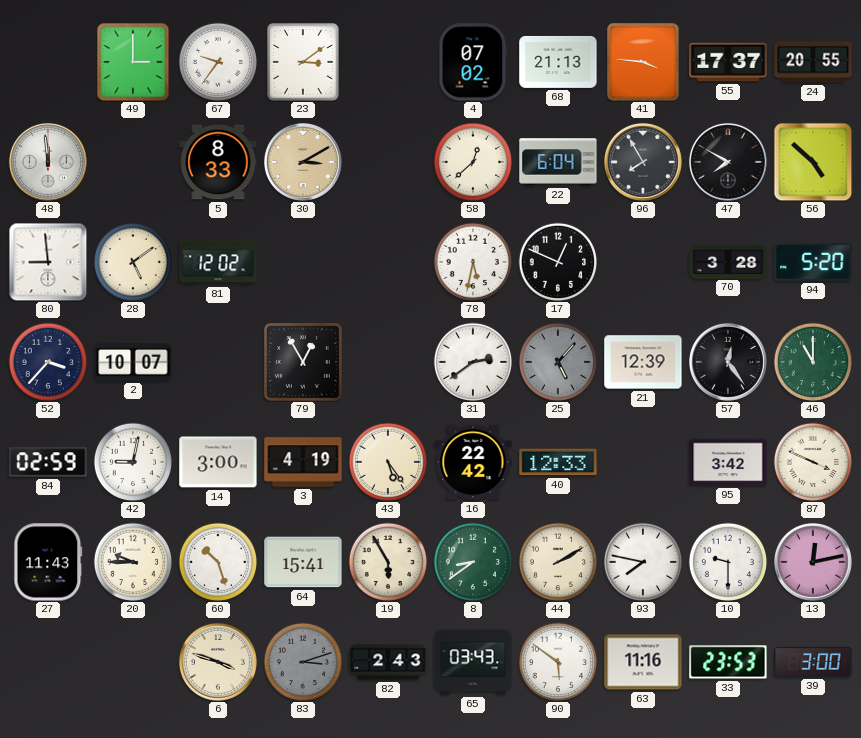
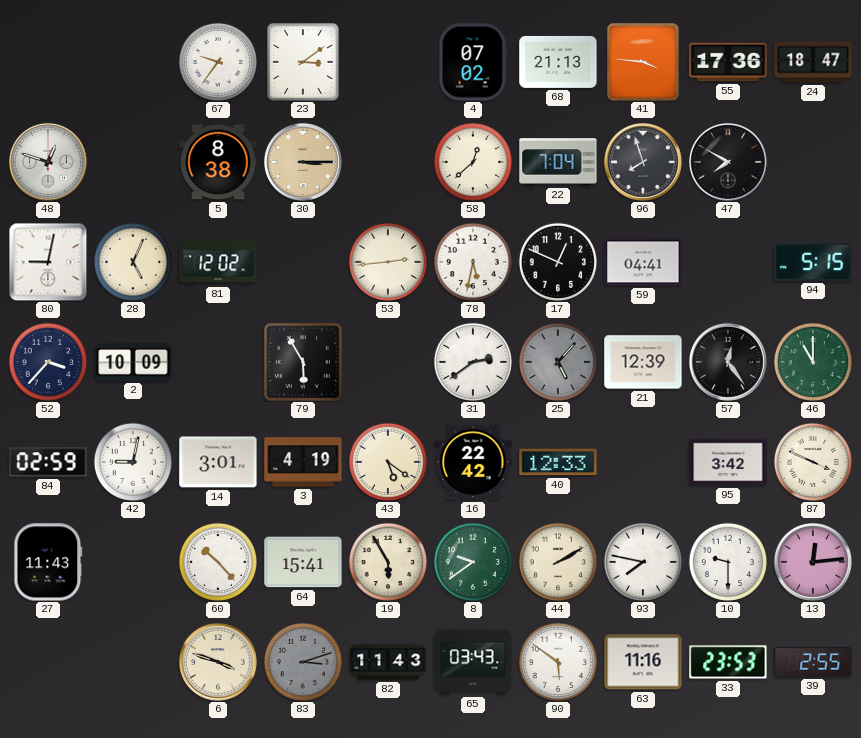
49: 3:00 -> none (133, 62)
55: 17:37 -> 17:36 (728, 62)
24: 20:55 -> 18:47 (813, 62)
48: 11:59 -> 12:48 (48, 162)
5: 8:33 -> 8:38 (218, 162)
30: 3:10 -> 3:15 (303, 162)
22: 6:04 -> 7:04 (558, 162)
96: 7:55 -> 7:57 (643, 162)
56: 4:52 -> none (813, 162)
80: 8:59 -> 9:02 (48, 262)
28: 5:09 -> 5:04 (132, 261)
53: none -> 2:44 (387, 261)
59: none -> 04:41 (643, 262)
70: 3:28 -> none (728, 261)
94: 5:20 -> 5:15 (813, 262)
2: 10:07 -> 10:09 (133, 362)
79: 12:55 -> 5:55 (304, 363)
14: 3:00 -> 3:01 (218, 462)
43: 5:24 -> 5:21 (387, 461)
20: 9:45 -> none (132, 561)
60: 10:27 -> 10:23 (217, 561)
8: 8:39 -> 9:39 (472, 561)
13: 12:13 -> 12:14 (813, 562)
82: 2:43 -> 11:43 (388, 662)
39: 3:00 -> 2:55 (813, 662)
